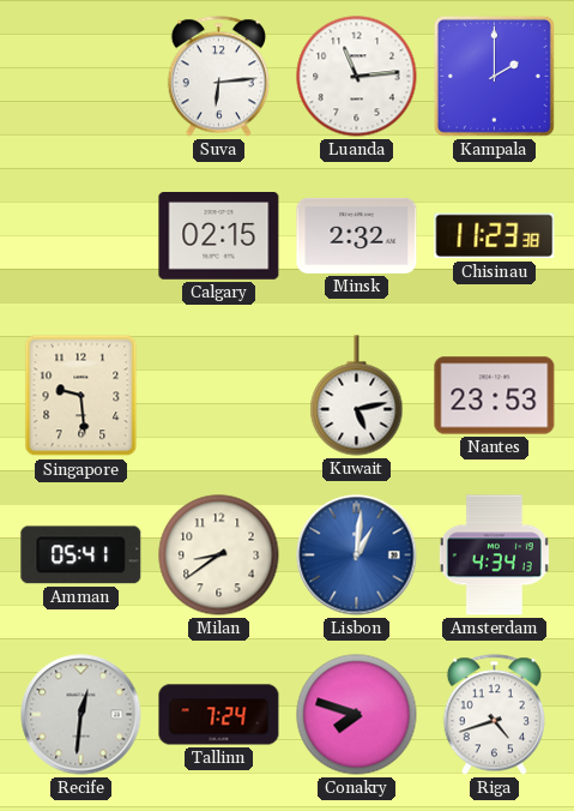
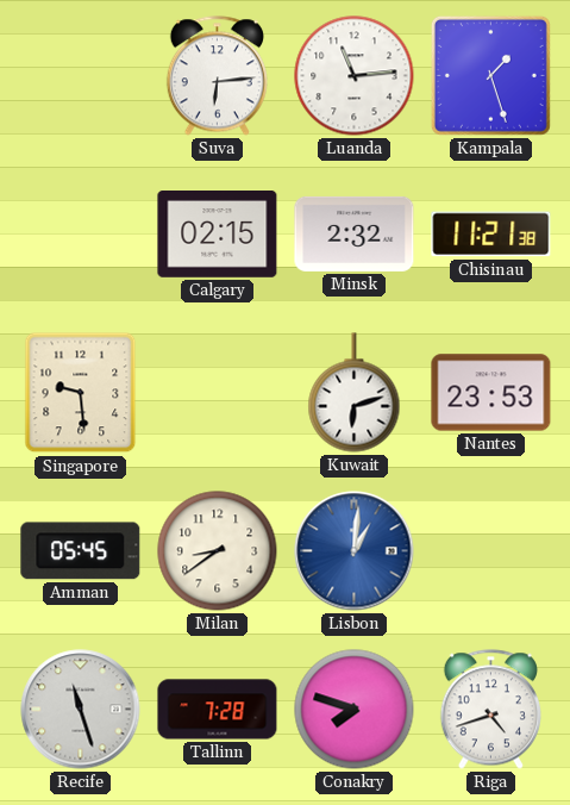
Kampala: 2:00 -> 1:27 (490, 75)
Chisinau: 11:23 -> 11:21 (491, 235)
Kuwait: 5:13 -> 6:12 (355, 393)
Amman: 05:41 -> 05:45 (81, 551)
Amsterdam: 4:34 -> none (494, 555)
Recife: 12:31 -> 11:27 (81, 710)
Tallinn: 7:24 -> 7:28 (218, 710)
